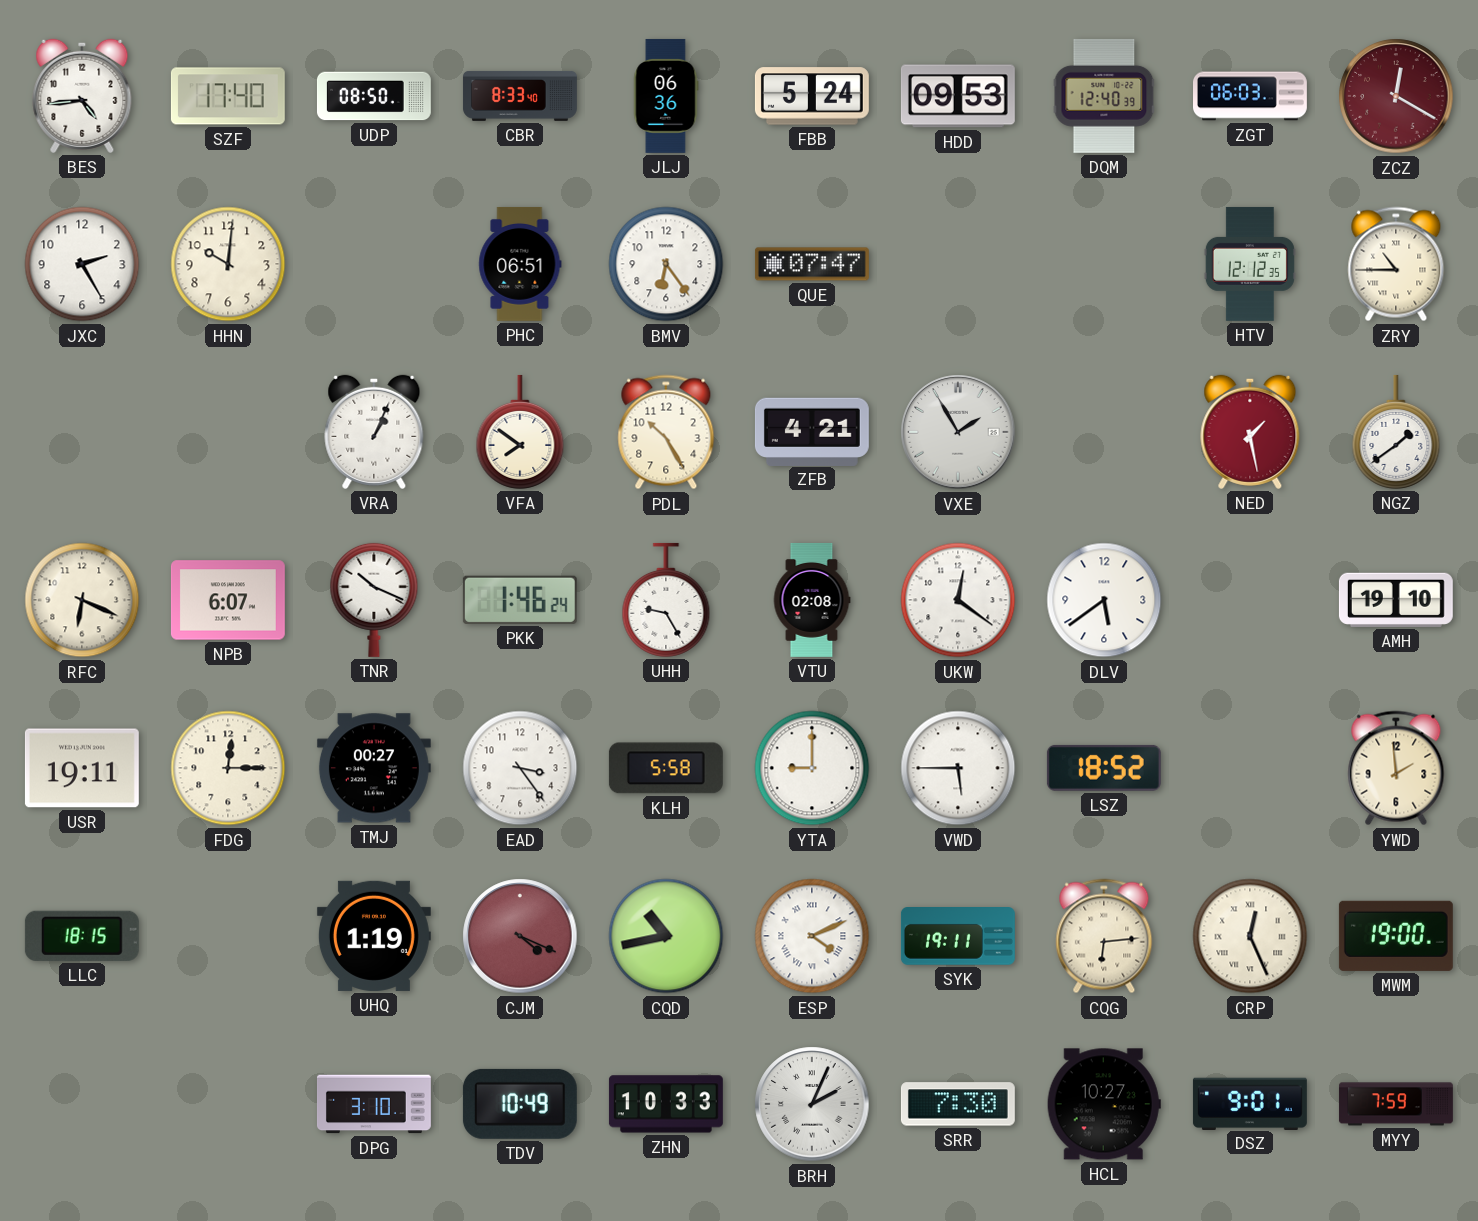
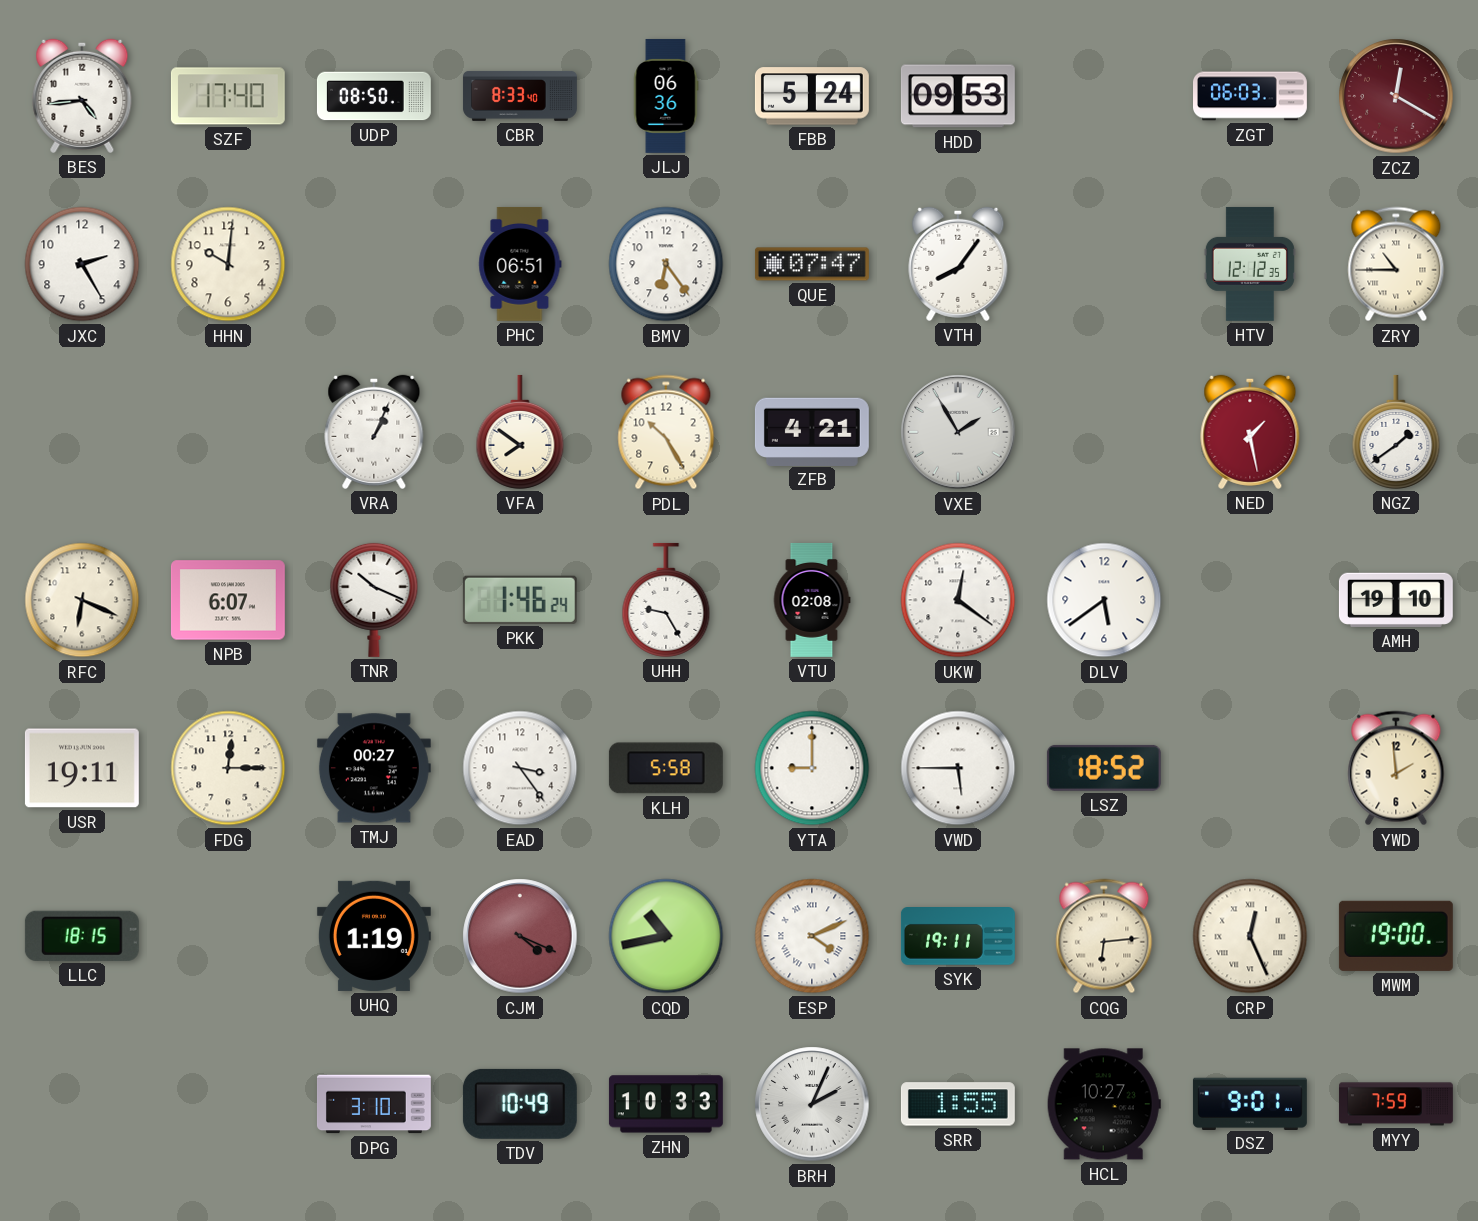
DQM: 12:40 -> none (1104, 96)
VTH: none -> 8:06 (958, 264)
SRR: 7:30 -> 1:55 (958, 1104)
